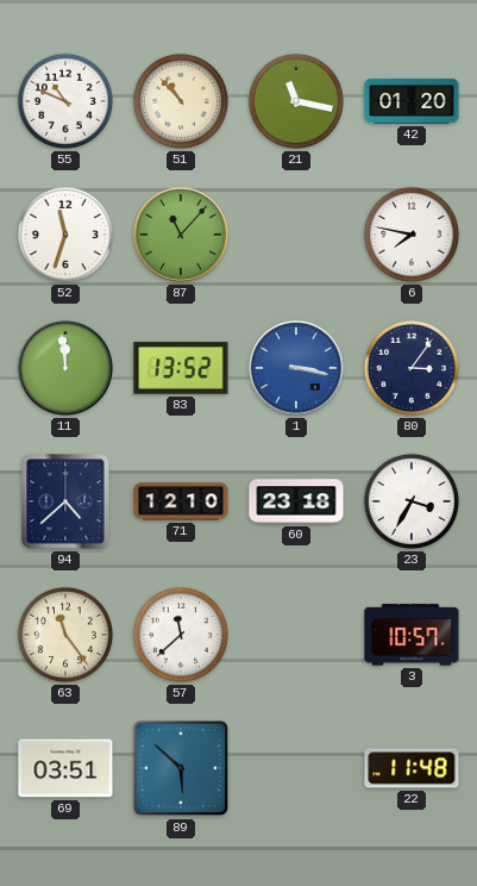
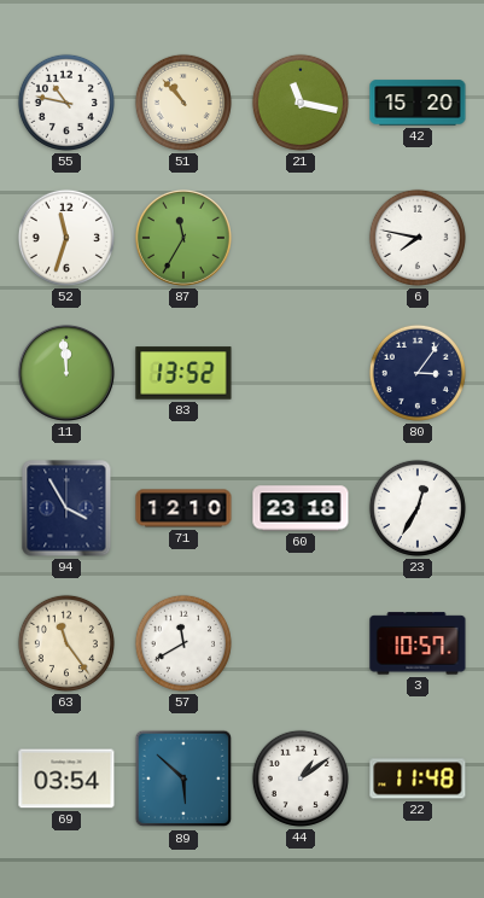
55: 10:49 -> 10:47 (66, 103)
42: 01:20 -> 15:20 (418, 103)
87: 11:07 -> 11:35 (183, 238)
1: 3:17 -> none (296, 368)
94: 4:38 -> 3:55 (66, 508)
23: 3:35 -> 12:35 (418, 508)
57: 11:38 -> 11:40 (183, 643)
69: 03:51 -> 03:54 (66, 779)
44: none -> 1:09 (301, 779)
